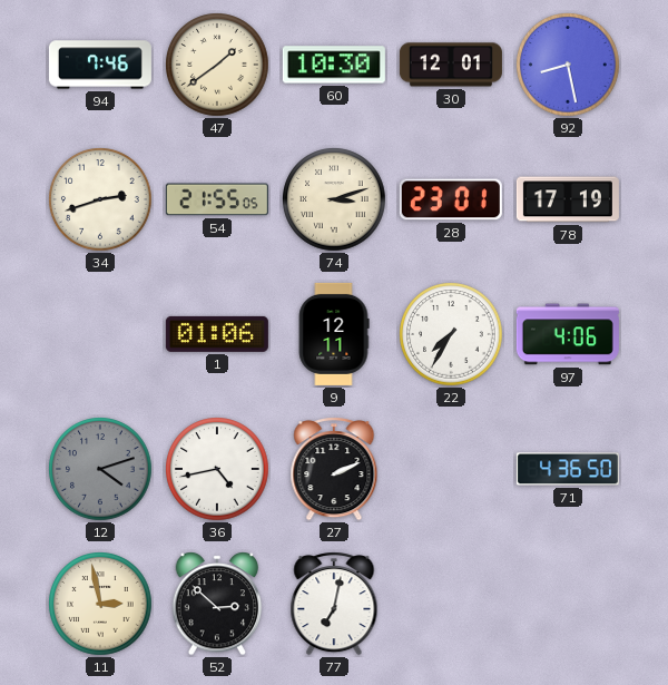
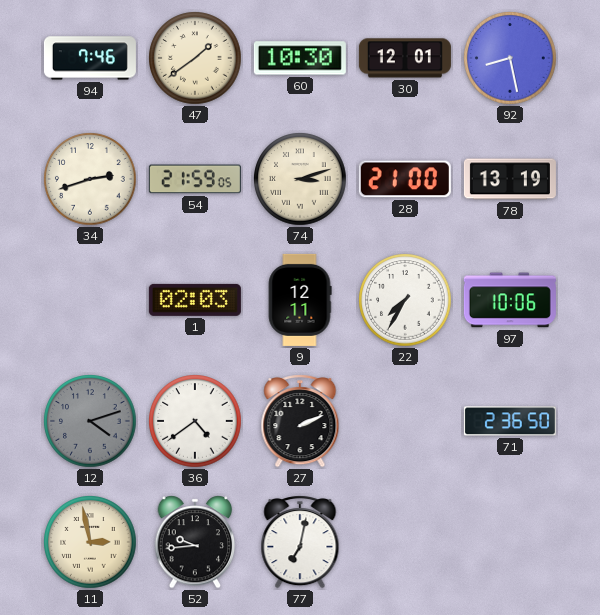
54: 21:55 -> 21:59 (195, 179)
28: 23:01 -> 21:00 (405, 179)
78: 17:19 -> 13:19 (510, 179)
1: 01:06 -> 02:03 (195, 300)
97: 4:06 -> 10:06 (510, 300)
36: 4:43 -> 4:39 (195, 421)
71: 4:36 -> 2:36 (510, 421)
52: 2:52 -> 9:44 (195, 542)
